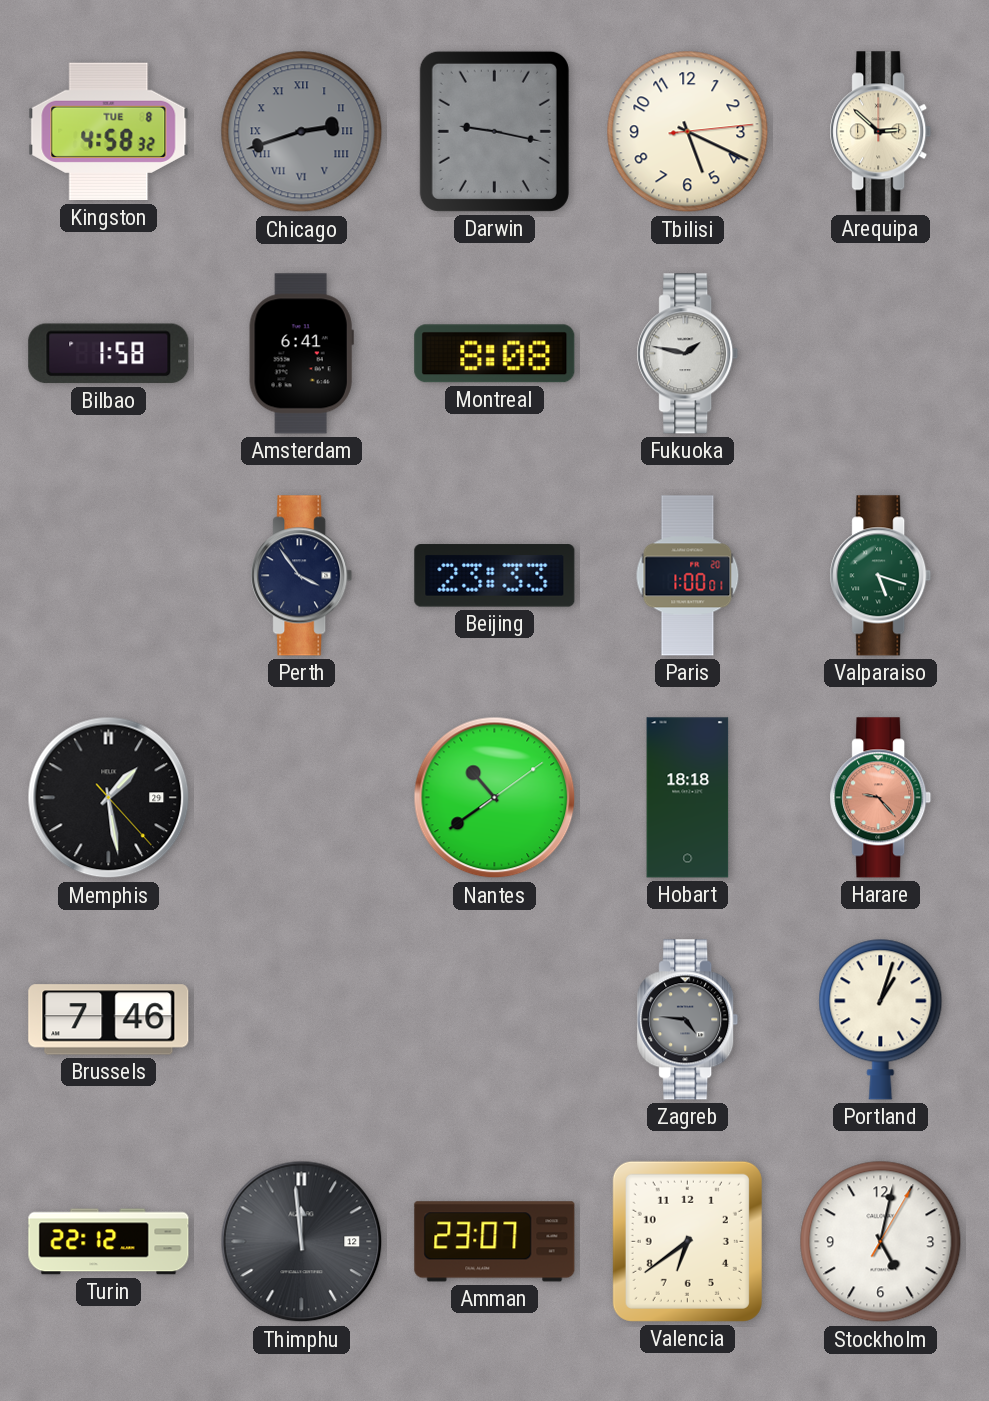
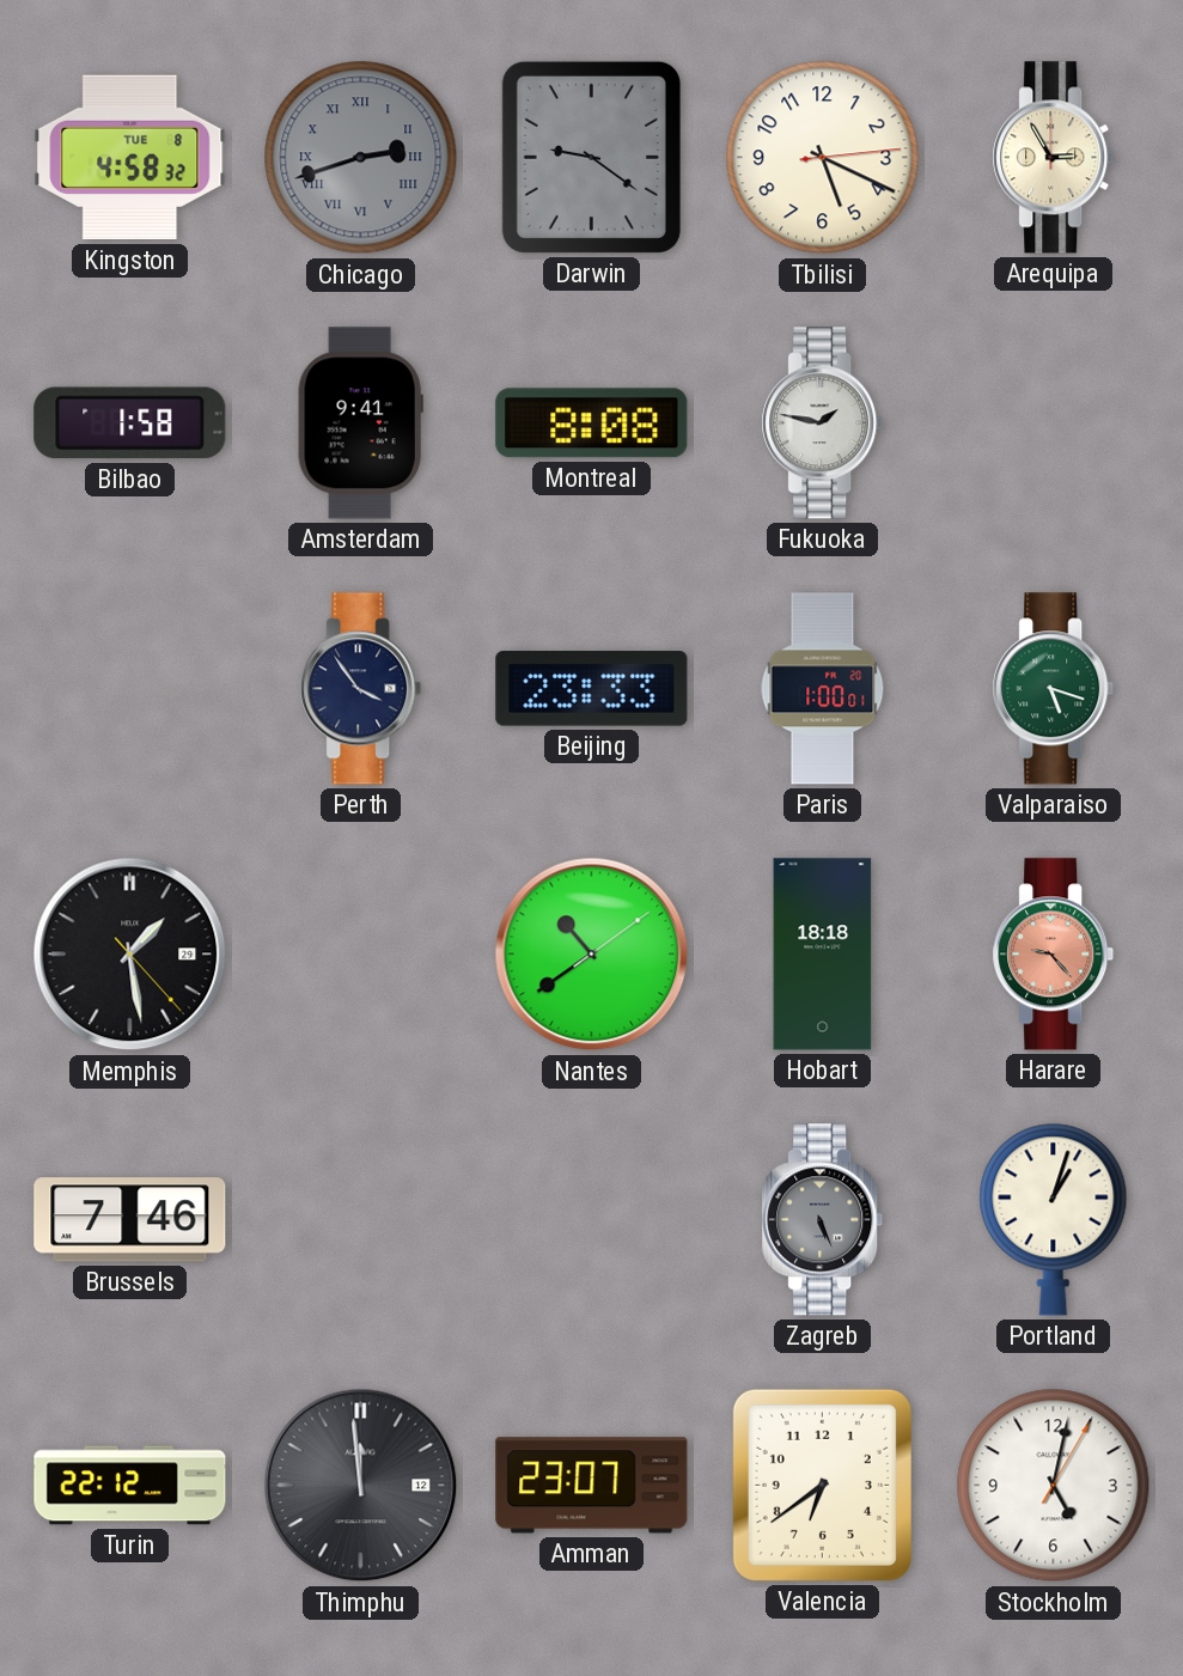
Darwin: 9:17 -> 9:21 (591, 157)
Arequipa: 2:52 -> 2:55 (1054, 158)
Amsterdam: 6:41 -> 9:41 (360, 423)
Zagreb: 4:46 -> 5:26 (823, 1220)
